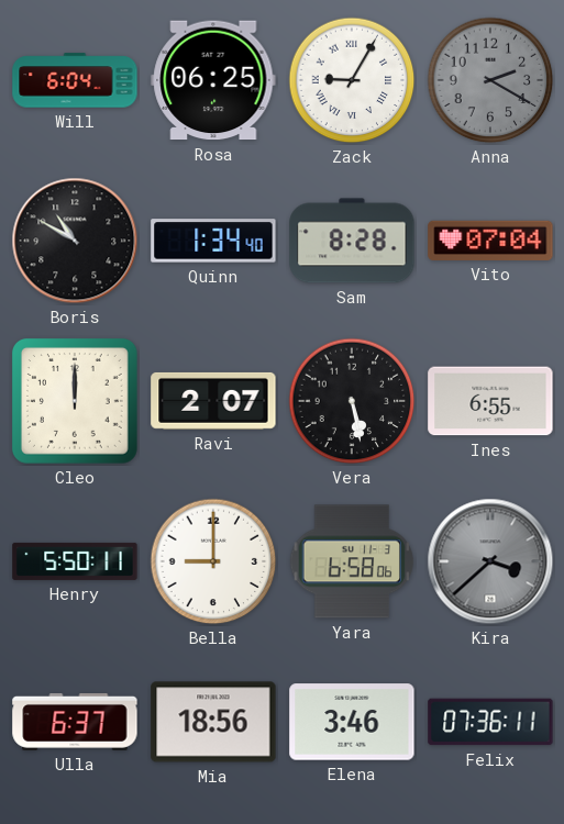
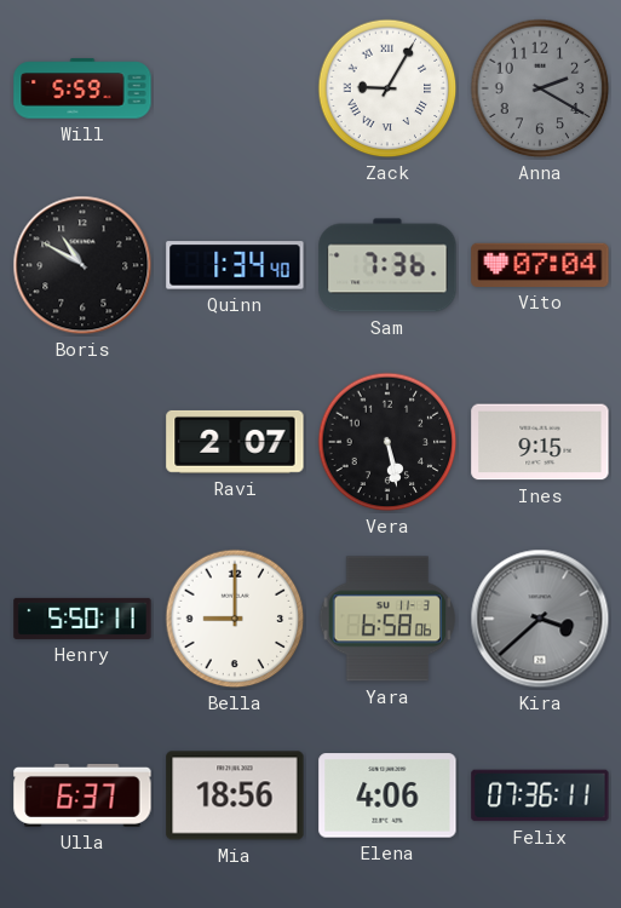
Will: 6:04 -> 5:59 (82, 88)
Rosa: 06:25 -> none (213, 80)
Sam: 8:28 -> 7:36 (387, 265)
Cleo: 12:00 -> none (75, 401)
Ines: 6:55 -> 9:15 (540, 442)
Elena: 3:46 -> 4:06 (387, 795)
